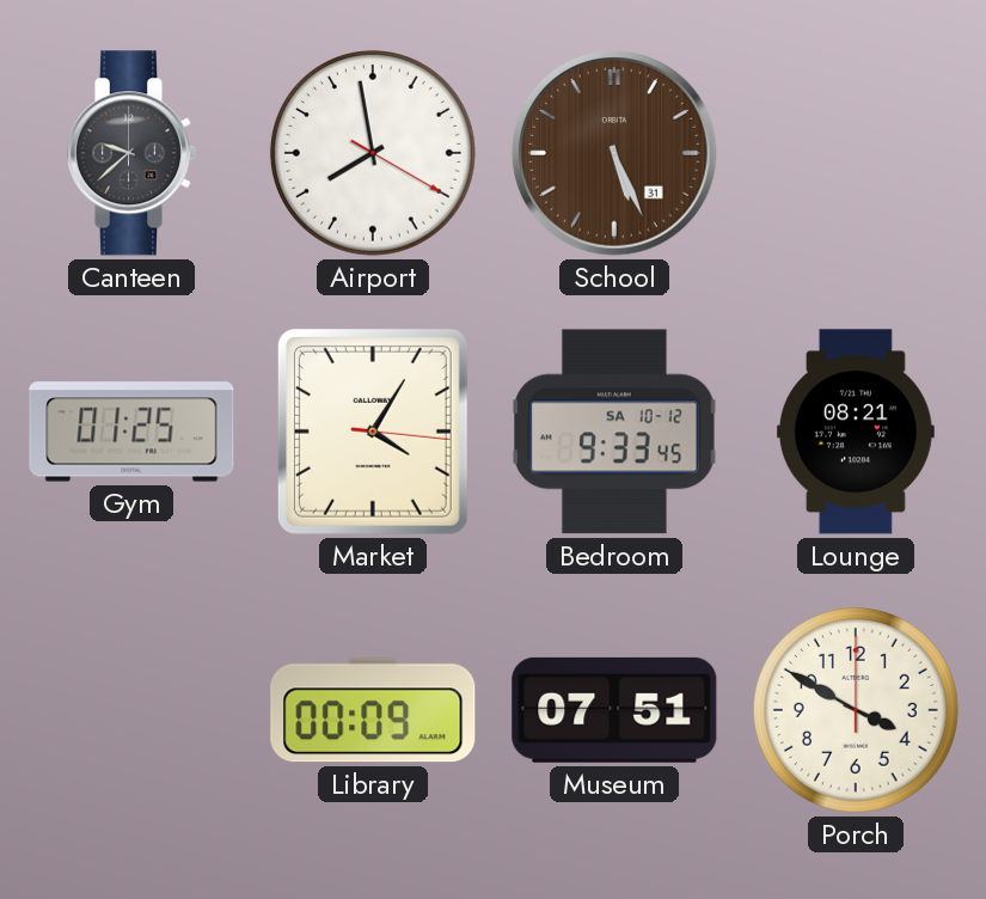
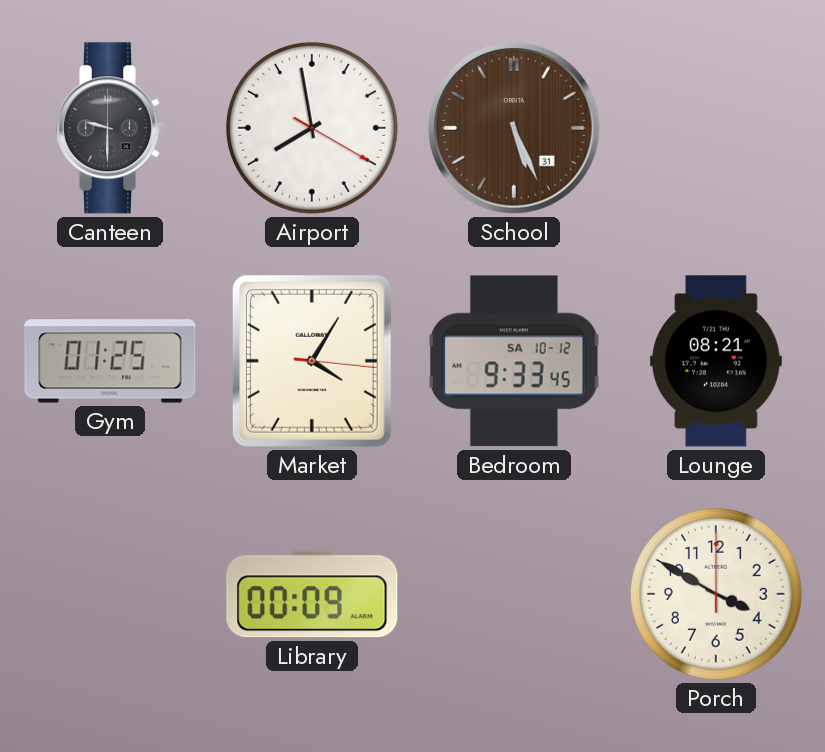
Canteen: 9:38 -> 9:30 (110, 128)
Museum: 07:51 -> none (614, 710)
